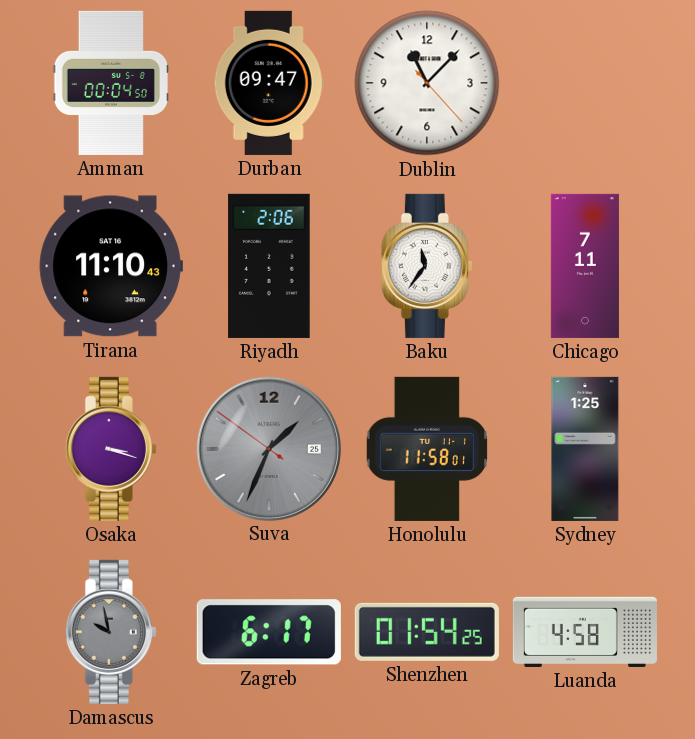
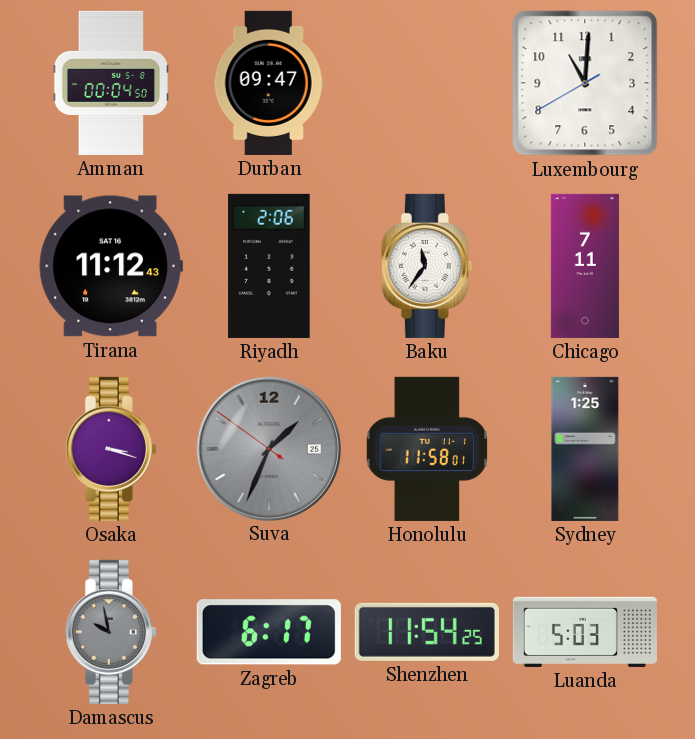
Dublin: 11:07 -> none (427, 83)
Luxembourg: none -> 11:00 (585, 83)
Tirana: 11:10 -> 11:12 (111, 266)
Shenzhen: 01:54 -> 11:54 (427, 632)
Luanda: 4:58 -> 5:03 (585, 632)
